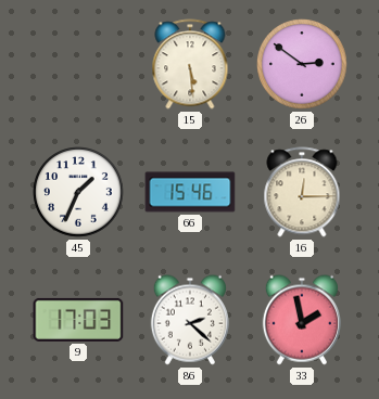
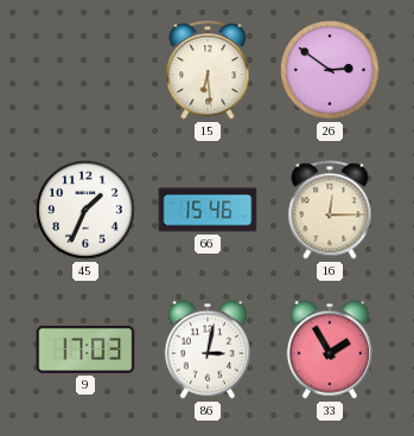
15: 5:29 -> 6:29 (208, 70)
86: 2:22 -> 3:02 (208, 350)
33: 1:58 -> 1:55 (330, 350)
